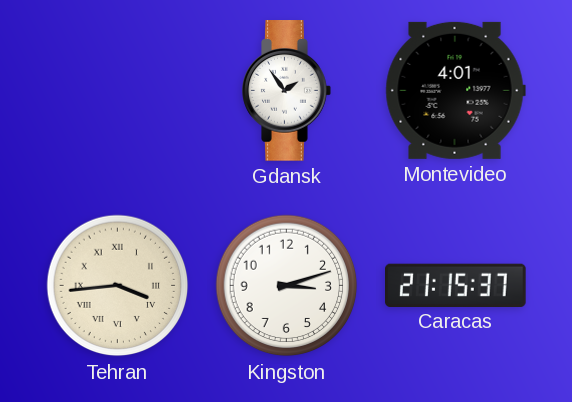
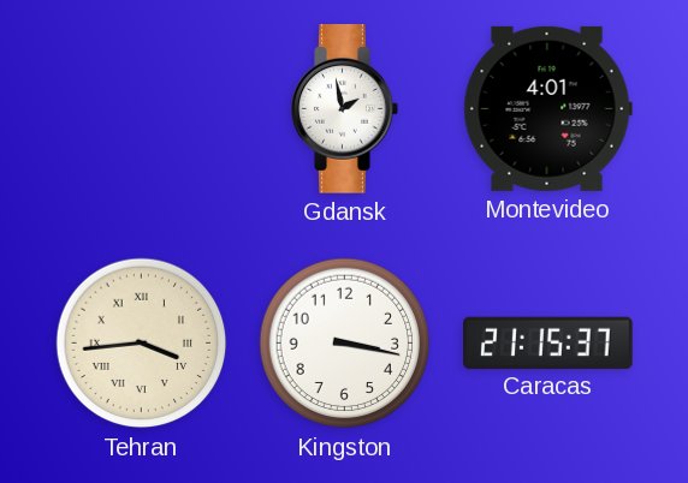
Gdansk: 1:54 -> 1:58 (345, 109)
Kingston: 3:12 -> 3:17 (345, 344)
